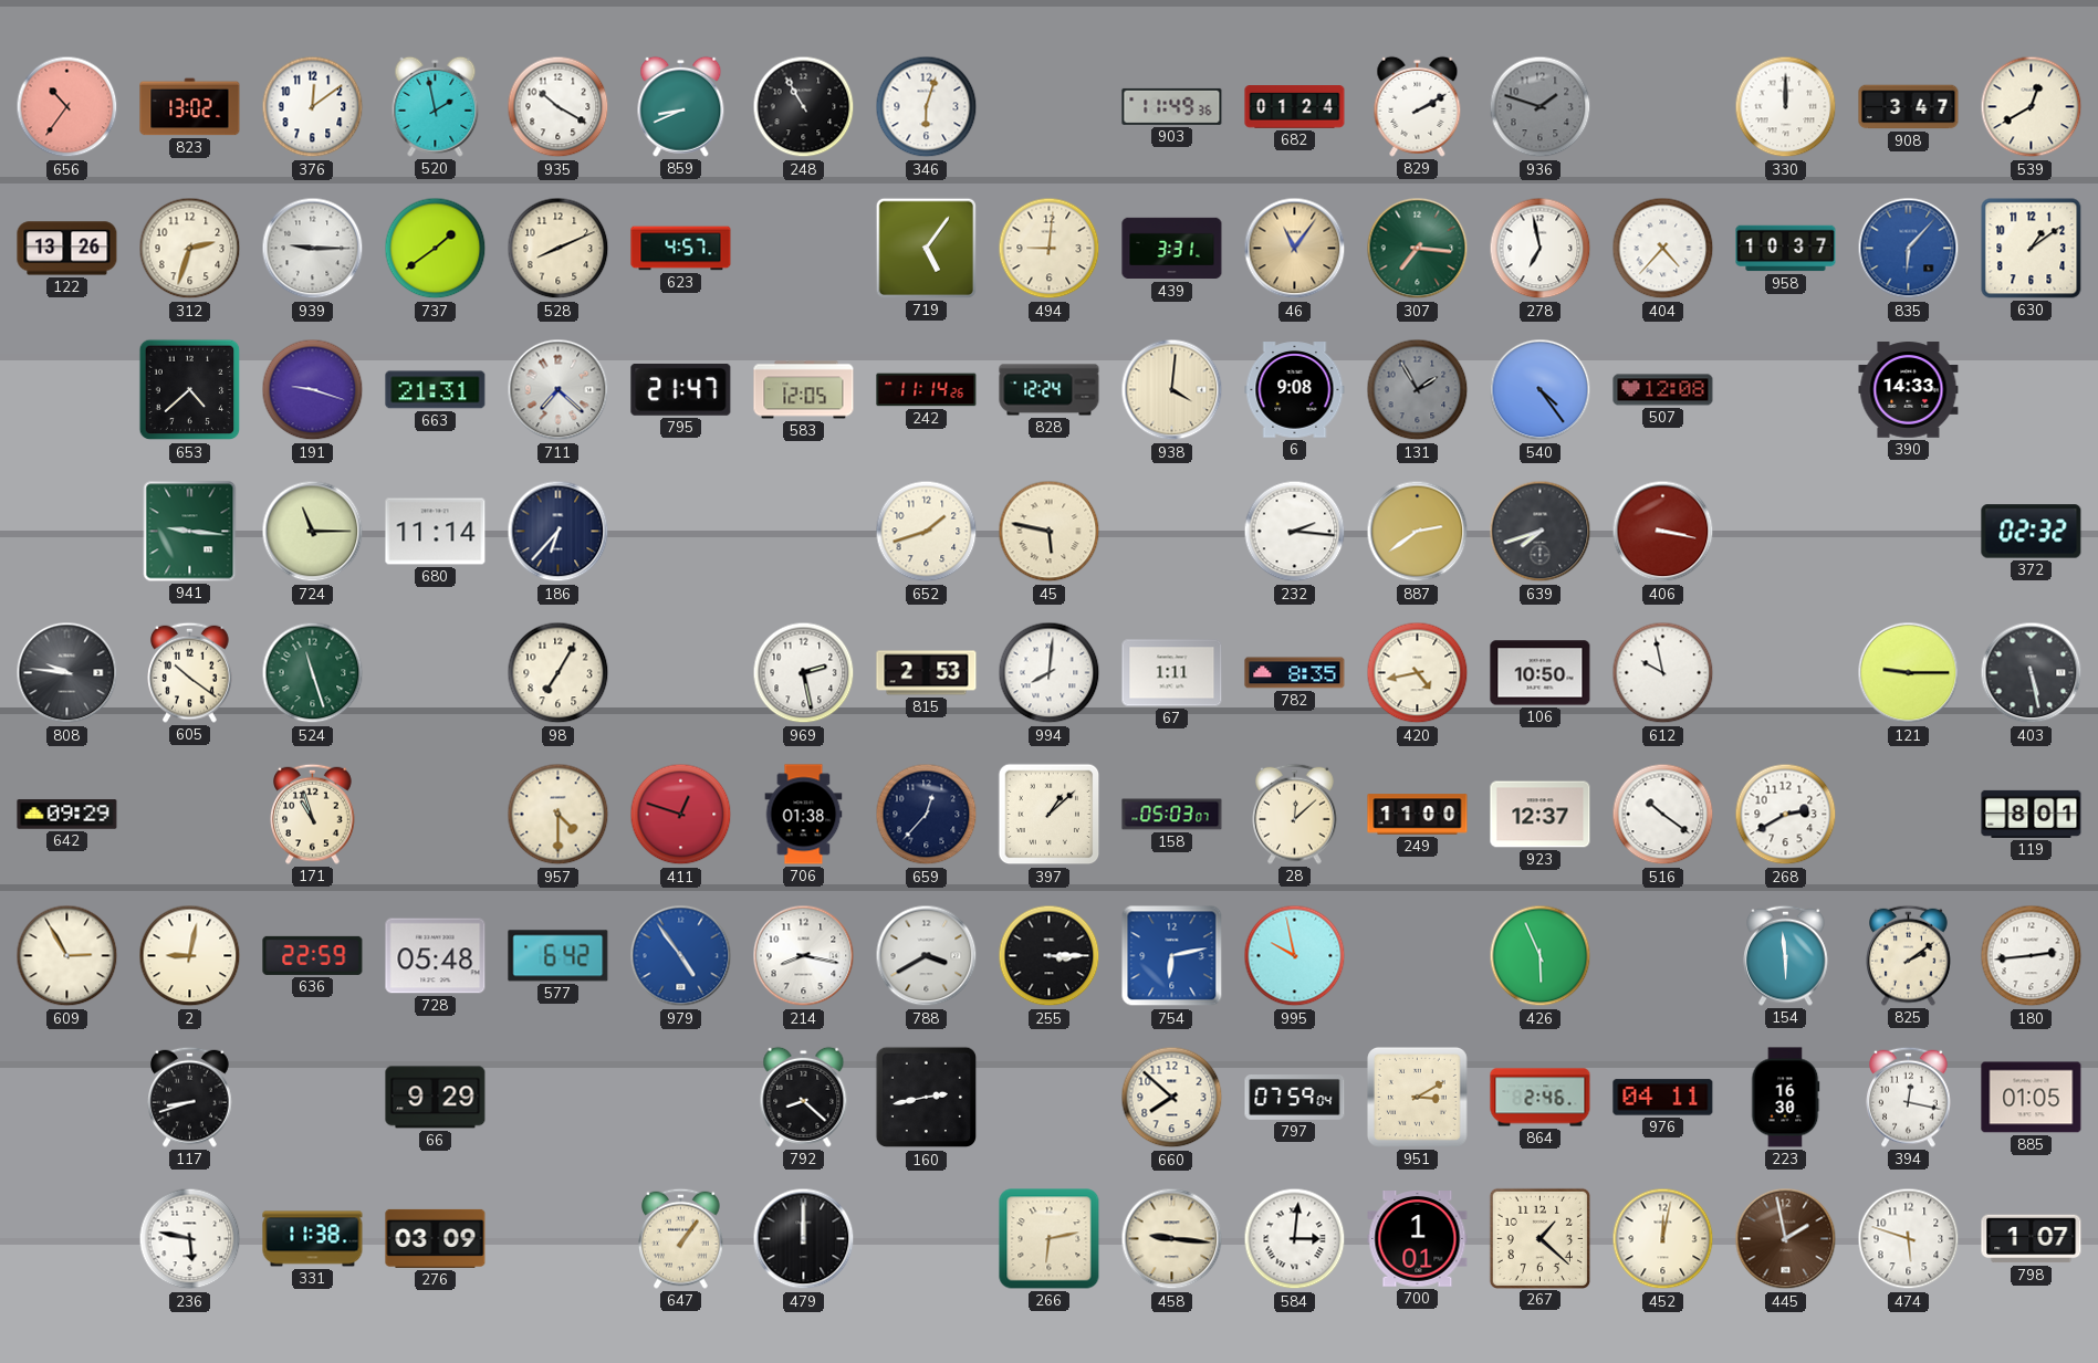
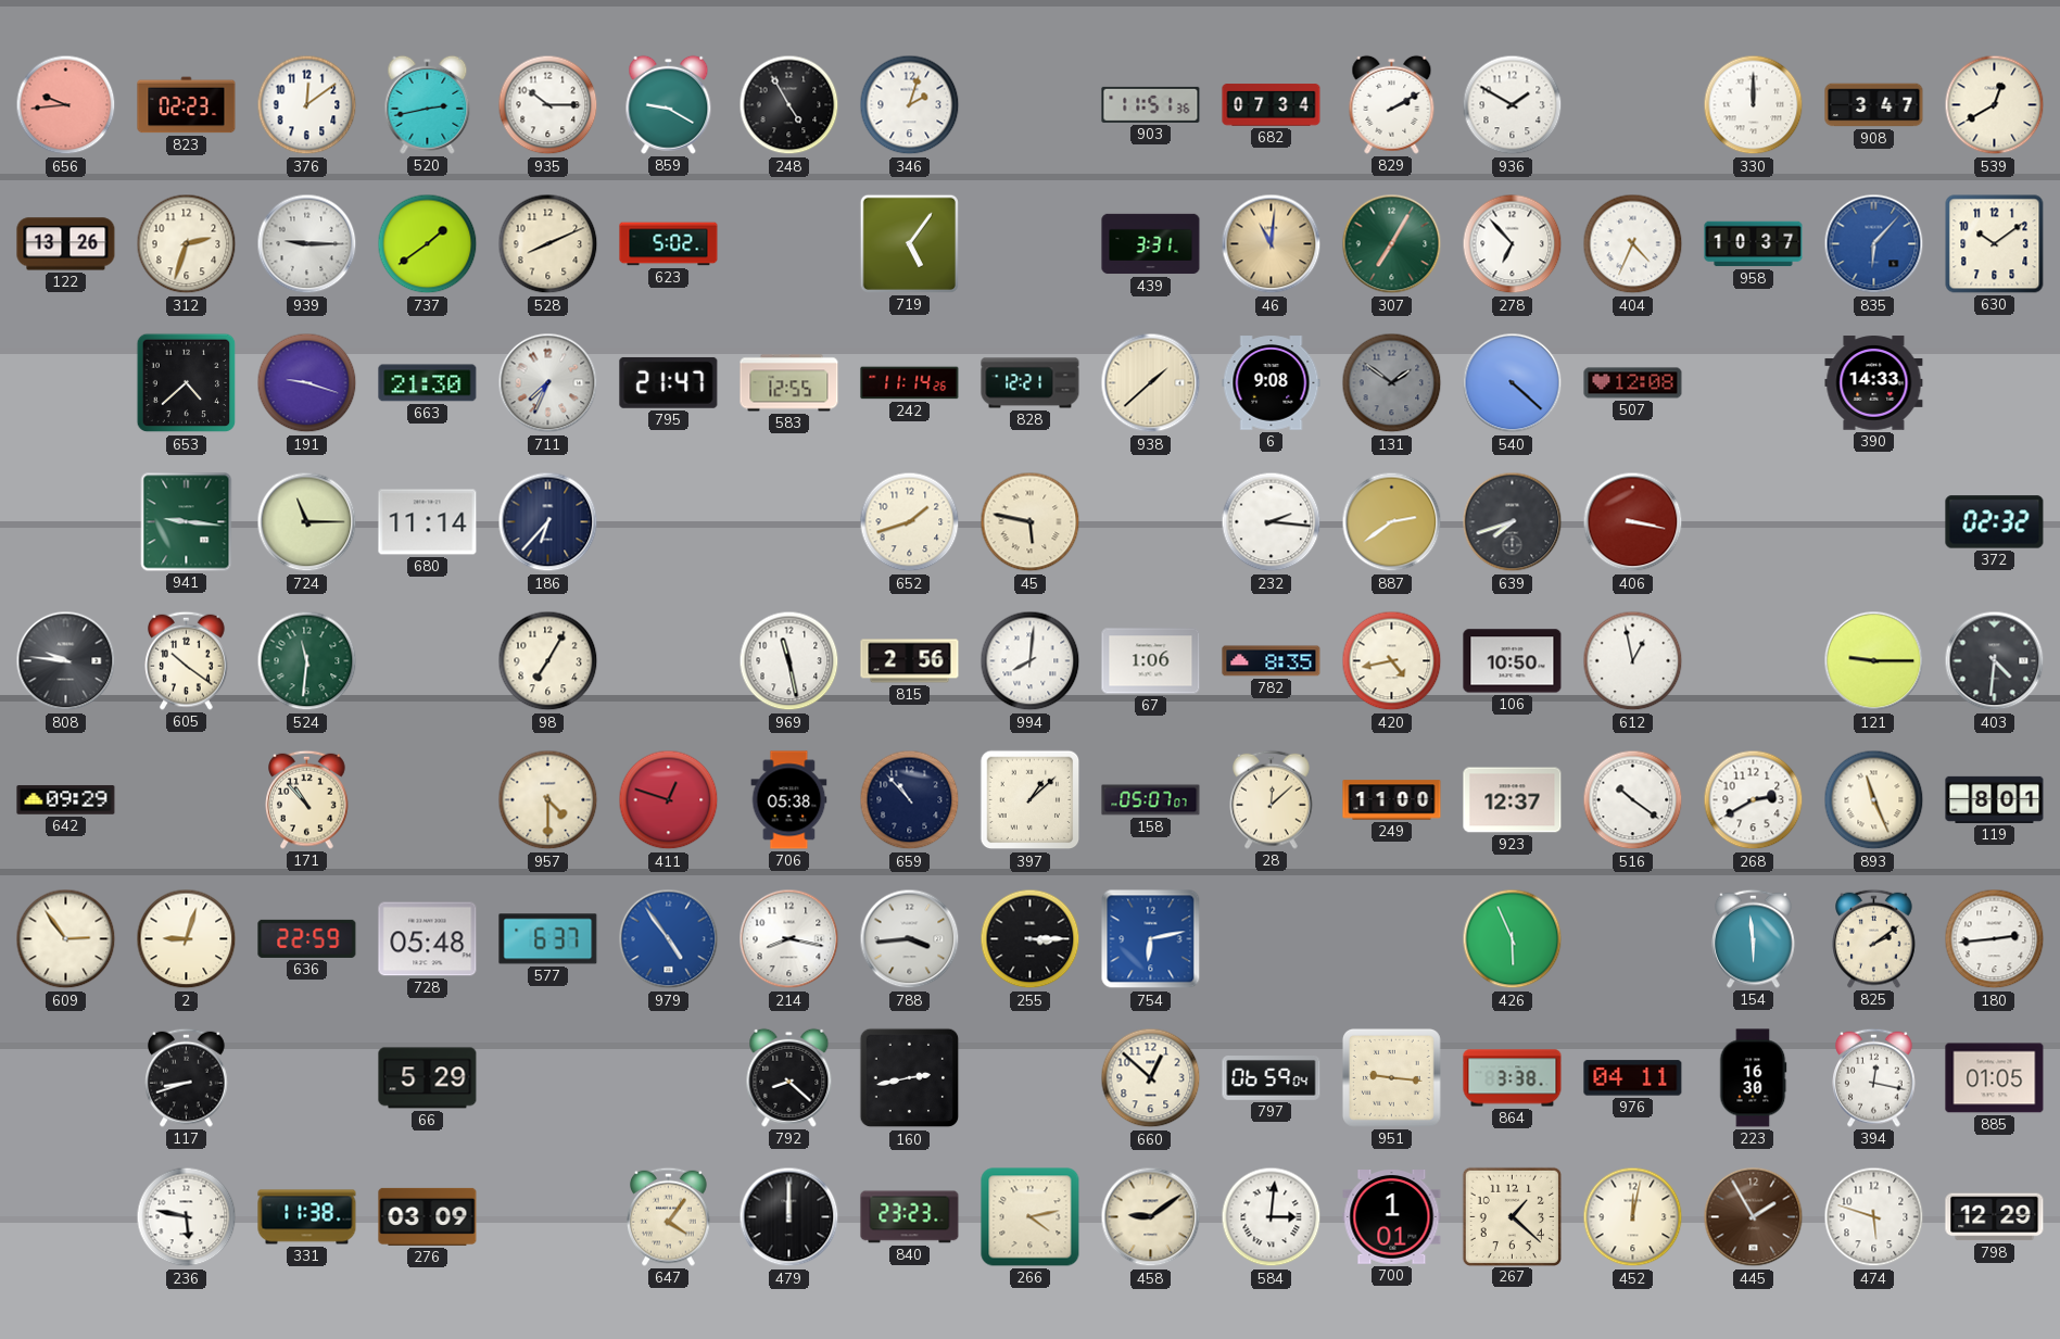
656: 10:36 -> 9:44 (66, 105)
823: 13:02 -> 02:23 (187, 105)
520: 1:58 -> 2:43 (428, 104)
935: 10:20 -> 10:15 (548, 105)
859: 8:41 -> 9:20 (669, 104)
248: 10:55 -> 4:55 (789, 105)
346: 6:03 -> 2:03 (910, 105)
903: 11:49 -> 11:51 (1151, 104)
682: 01:24 -> 07:34 (1272, 105)
936: 1:48 -> 1:50 (1513, 105)
936 dial: grey -> white (1513, 105)
623: 4:57 -> 5:02 (669, 244)
494: 9:01 -> none (1050, 249)
46: 11:06 -> 11:01 (1272, 244)
307: 7:16 -> 7:05 (1392, 244)
278: 6:58 -> 6:53 (1513, 244)
404: 4:37 -> 4:34 (1633, 244)
630: 1:09 -> 10:09 (1995, 244)
663: 21:31 -> 21:30 (428, 383)
711: 7:22 -> 7:34 (548, 383)
583: 12:05 -> 12:55 (789, 383)
828: 12:24 -> 12:21 (1031, 383)
938: 4:01 -> 1:38 (1151, 383)
131: 1:55 -> 1:51 (1392, 383)
540: 4:24 -> 4:22 (1513, 383)
524: 11:27 -> 11:31 (307, 661)
969: 2:28 -> 11:28 (789, 661)
815: 2:53 -> 2:56 (910, 661)
67: 1:11 -> 1:06 (1151, 661)
612: 9:58 -> 12:58 (1633, 661)
403: 5:28 -> 4:31 (1995, 661)
171: 10:57 -> 10:53 (307, 799)
706: 01:38 -> 05:38 (789, 800)
659: 12:37 -> 10:53 (910, 800)
158: 05:03 -> 05:07 (1151, 800)
893: none -> 11:26 (1874, 800)
609: 2:55 -> 2:54 (66, 939)
2: 9:02 -> 9:03 (187, 939)
577: 6:42 -> 6:37 (548, 939)
788: 3:40 -> 3:44 (910, 939)
995: 9:58 -> none (1295, 956)
66: 9:29 -> 5:29 (428, 1078)
660: 7:52 -> 12:52 (1151, 1078)
797: 07:59 -> 06:59 (1272, 1078)
951: 3:10 -> 9:16 (1391, 1077)
864: 2:46 -> 3:38 (1513, 1078)
647: 1:06 -> 4:06 (669, 1216)
840: none -> 23:23 (910, 1217)
266: 6:13 -> 4:13 (1031, 1217)
458: 9:16 -> 9:09 (1151, 1217)
445: 1:58 -> 1:55 (1754, 1217)
798: 1:07 -> 12:29 (1995, 1217)
